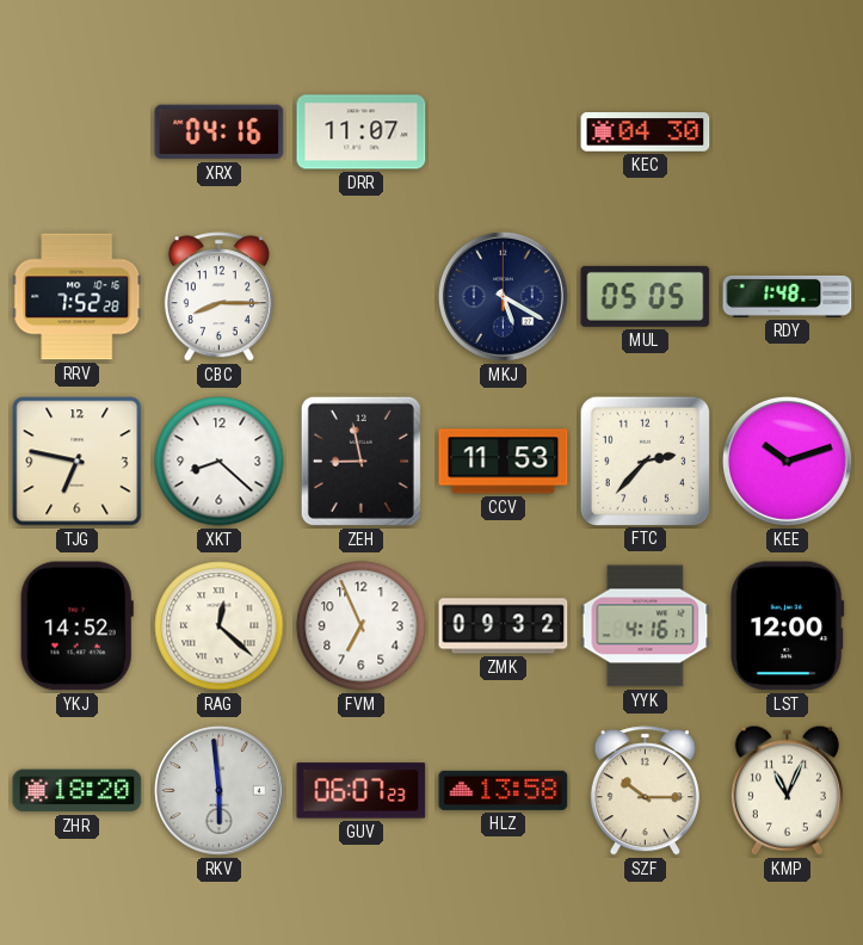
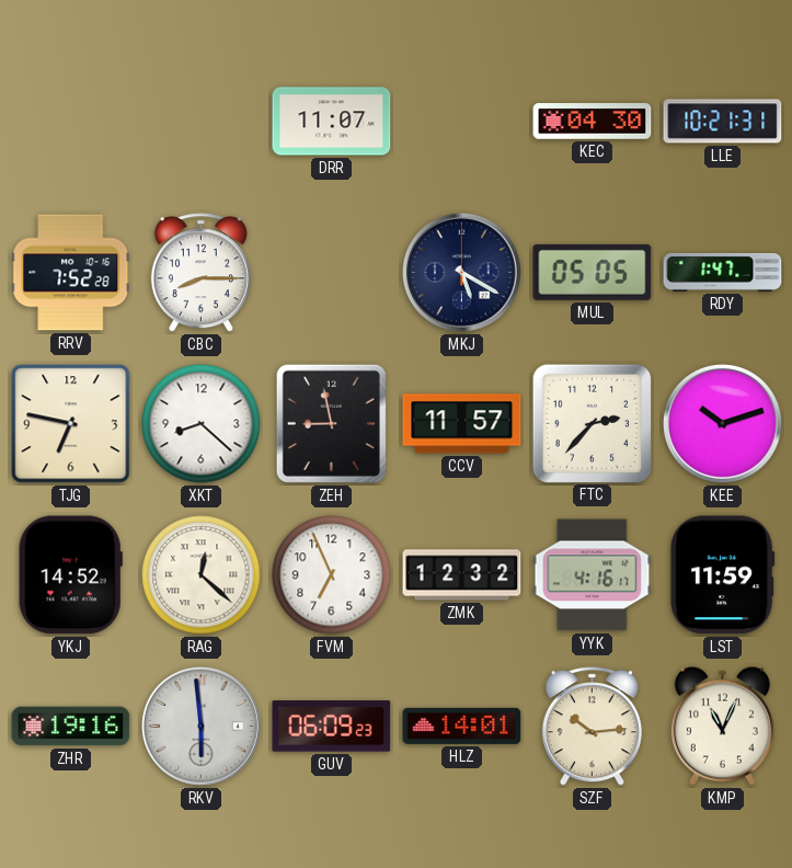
XRX: 04:16 -> none (220, 132)
LLE: none -> 10:21 (723, 122)
RDY: 1:48 -> 1:47 (723, 272)
CCV: 11:53 -> 11:57 (462, 424)
ZMK: 09:32 -> 12:32 (462, 575)
LST: 12:00 -> 11:59 (723, 575)
ZHR: 18:20 -> 19:16 (71, 727)
GUV: 06:07 -> 06:09 (332, 727)
HLZ: 13:58 -> 14:01 (462, 726)
SZF: 10:15 -> 10:14 (592, 727)
